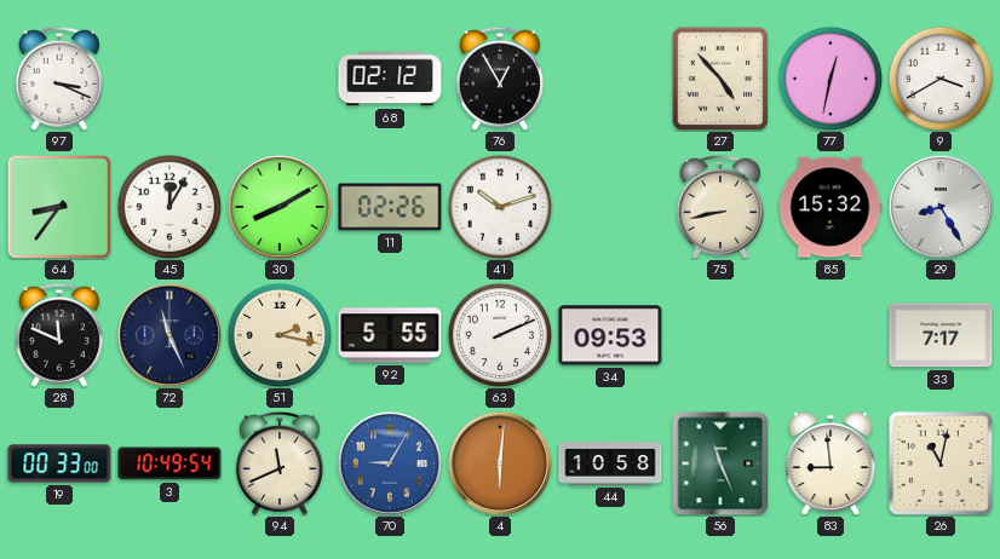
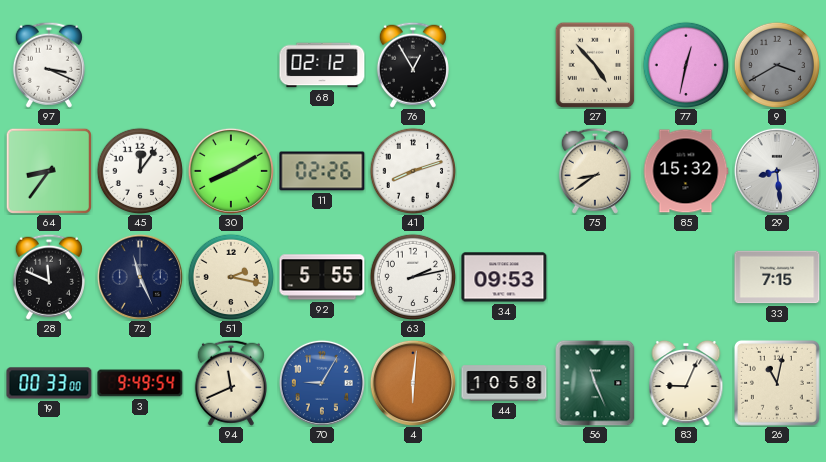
9 dial: white -> grey (776, 64)
45: 12:05 -> 12:06 (139, 170)
41: 10:12 -> 8:12 (412, 170)
75: 8:43 -> 8:39 (595, 171)
29: 8:25 -> 8:29 (777, 171)
63: 2:11 -> 2:13 (412, 276)
33: 7:17 -> 7:15 (777, 277)
3: 10:49 -> 9:49 (140, 383)
83: 8:59 -> 9:04 (686, 383)
